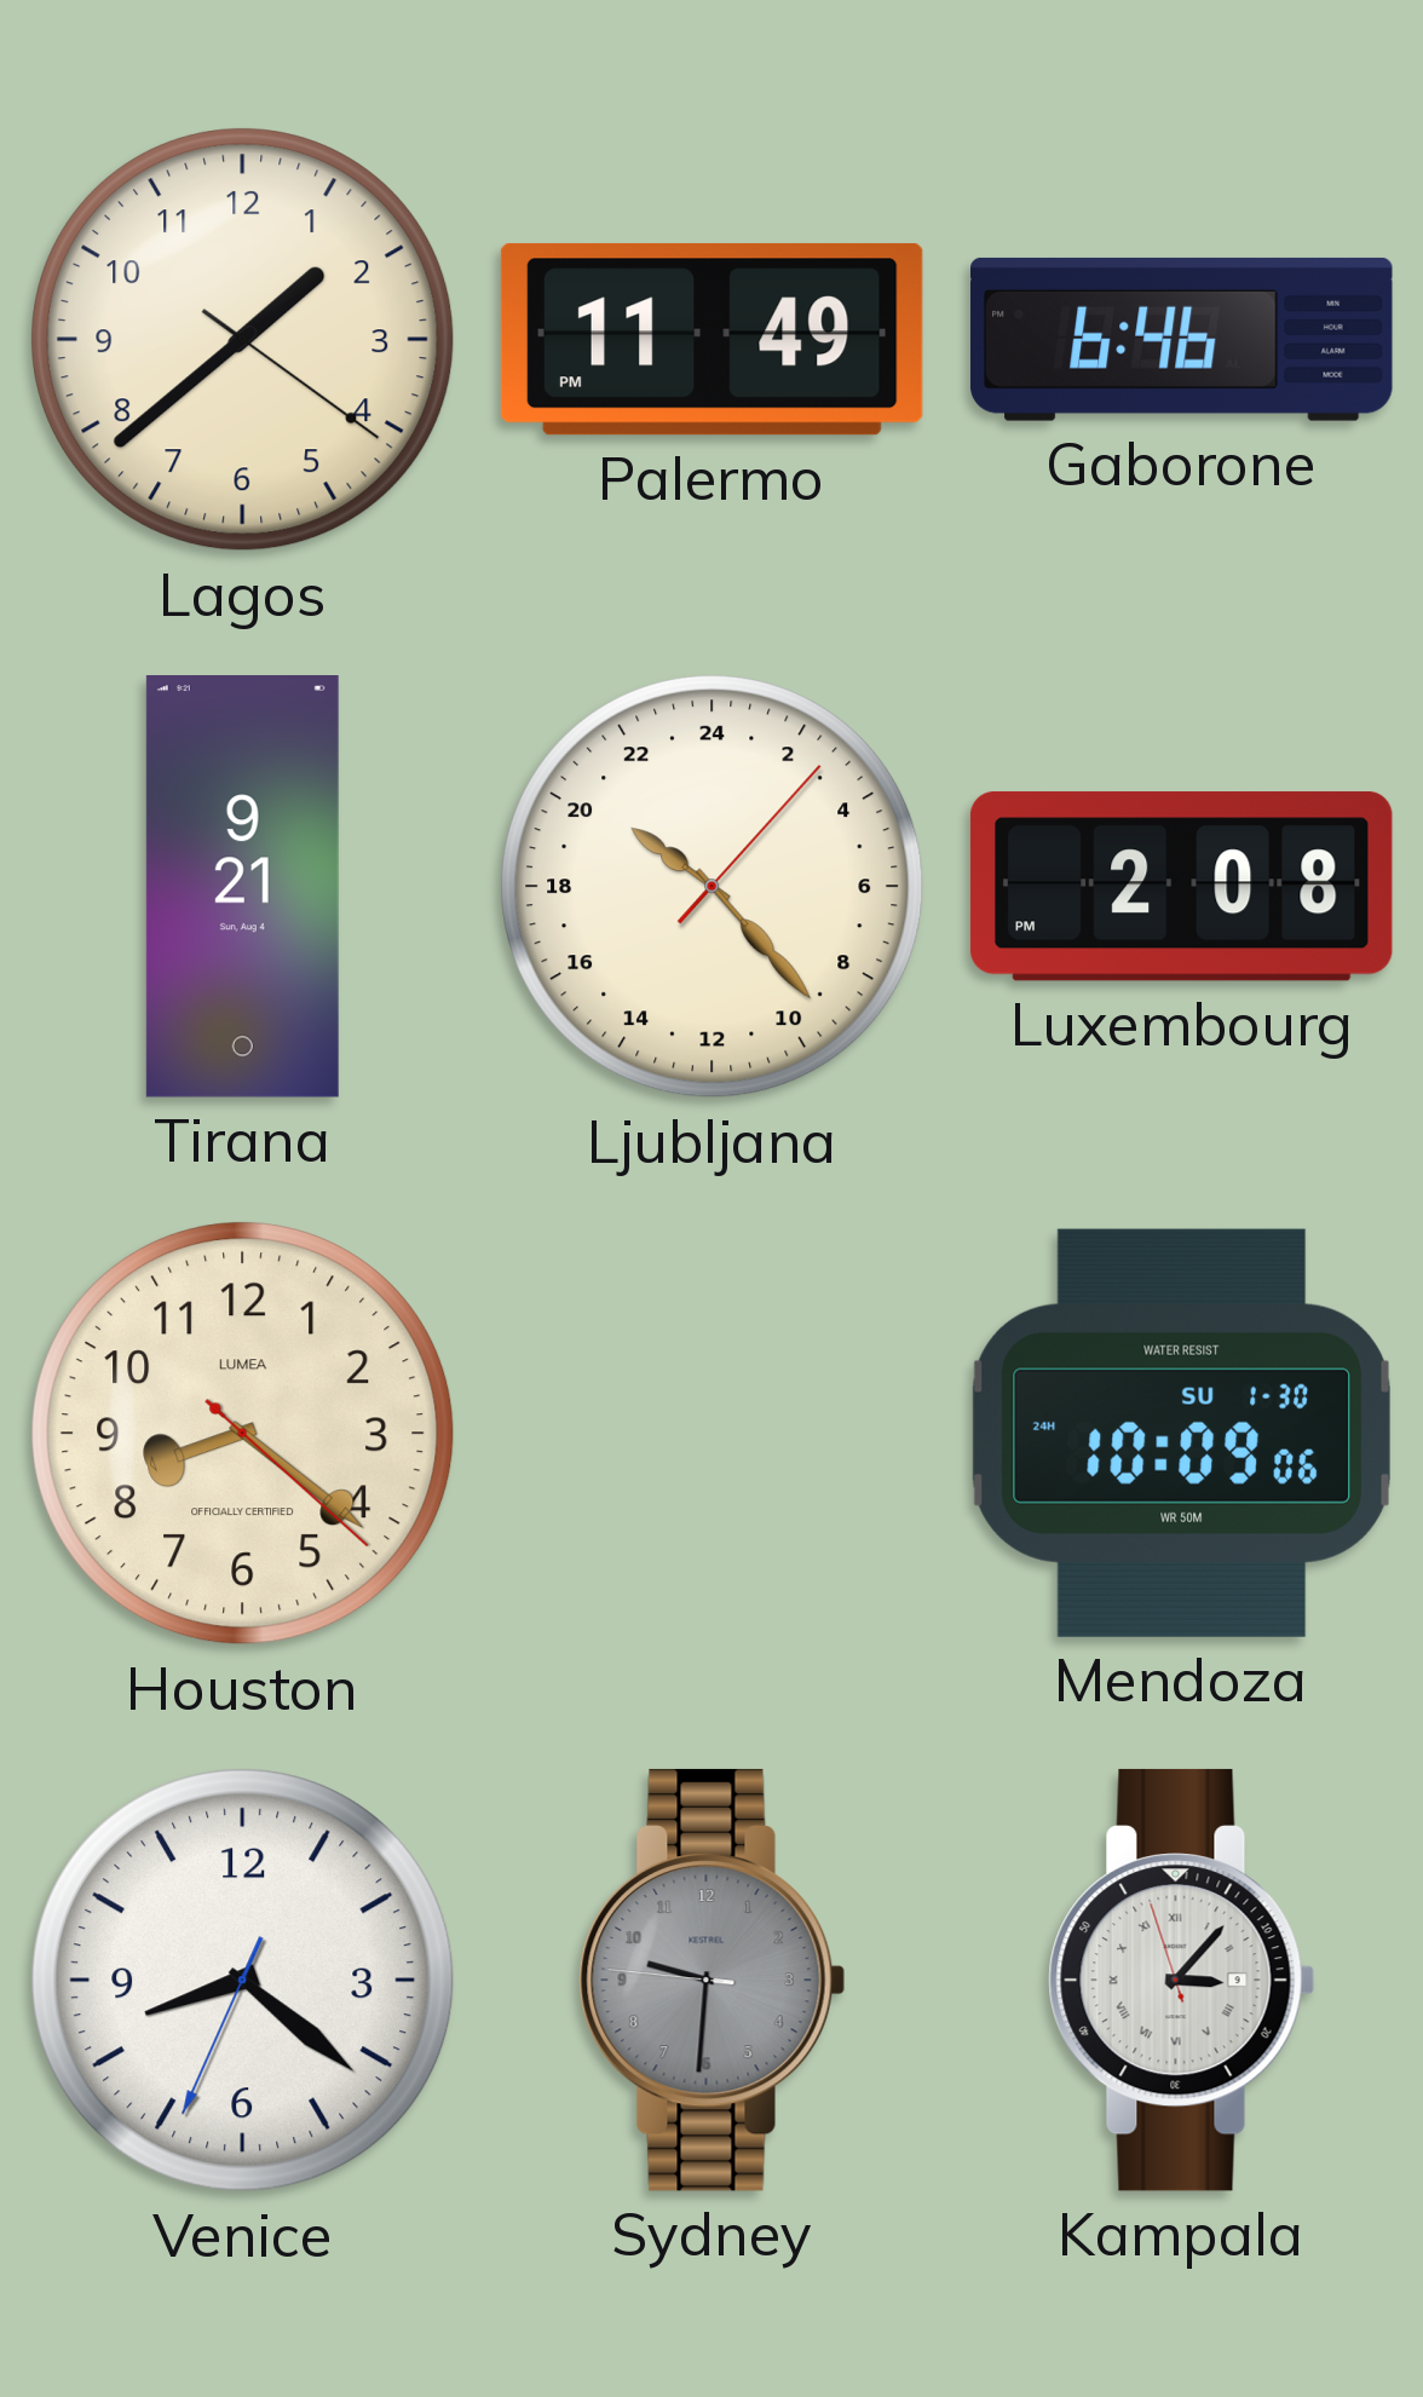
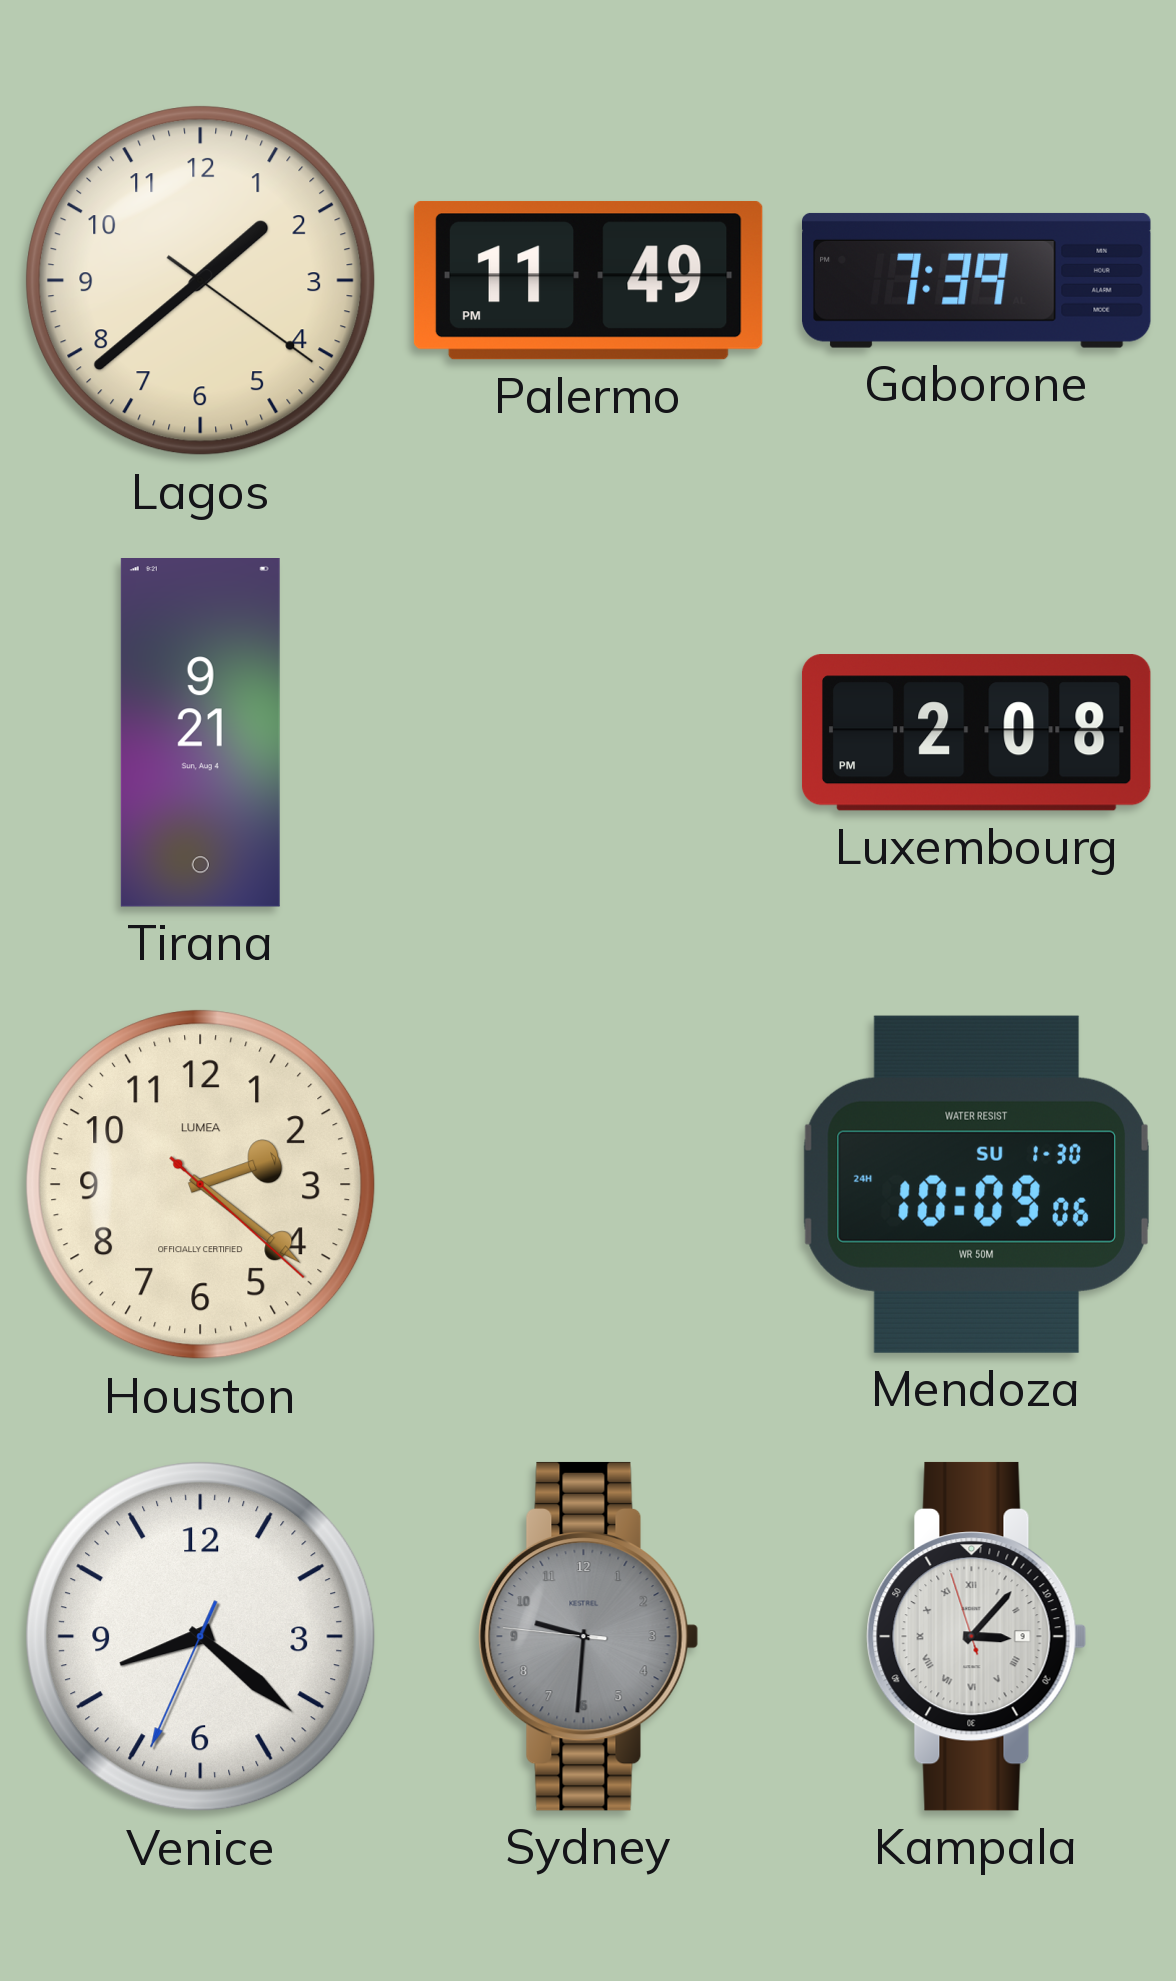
Gaborone: 6:46 -> 7:39 (977, 280)
Ljubljana: 20:23 -> none (713, 887)
Houston: 8:21 -> 2:21 (201, 1185)
